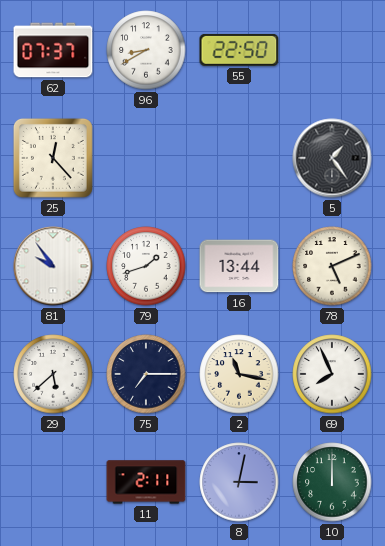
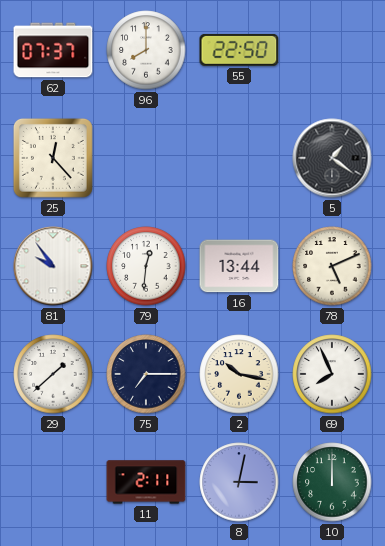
96: 8:40 -> 8:00 (146, 50)
5: 1:24 -> 1:21 (332, 158)
79: 1:42 -> 12:31 (146, 266)
29: 5:38 -> 1:38 (53, 374)
2: 11:17 -> 10:17 (239, 374)
